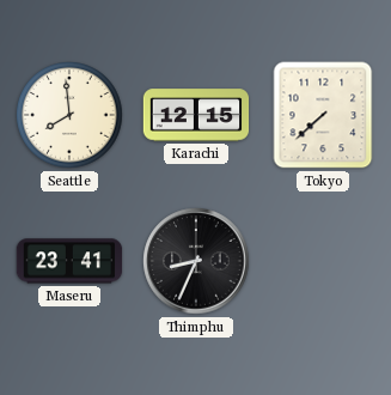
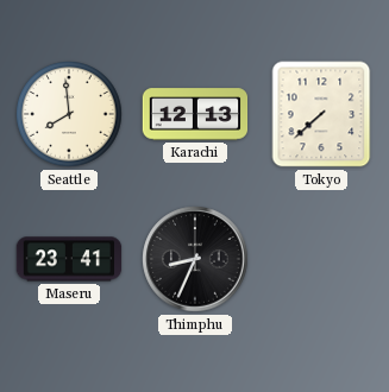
Karachi: 12:15 -> 12:13 (195, 114)
